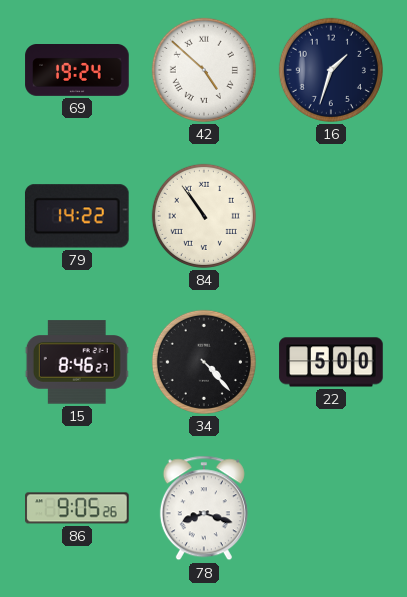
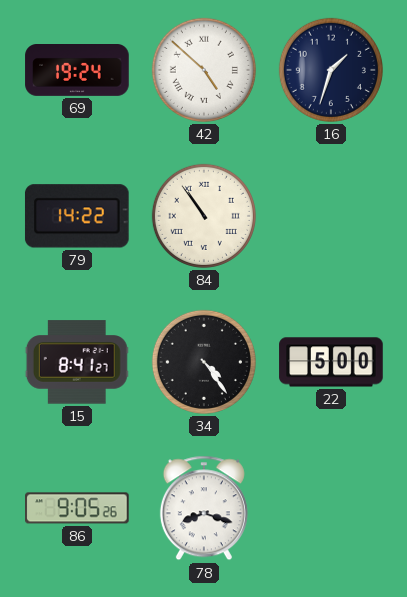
15: 8:46 -> 8:41 (77, 362)
34: 4:23 -> 4:24 (204, 362)
